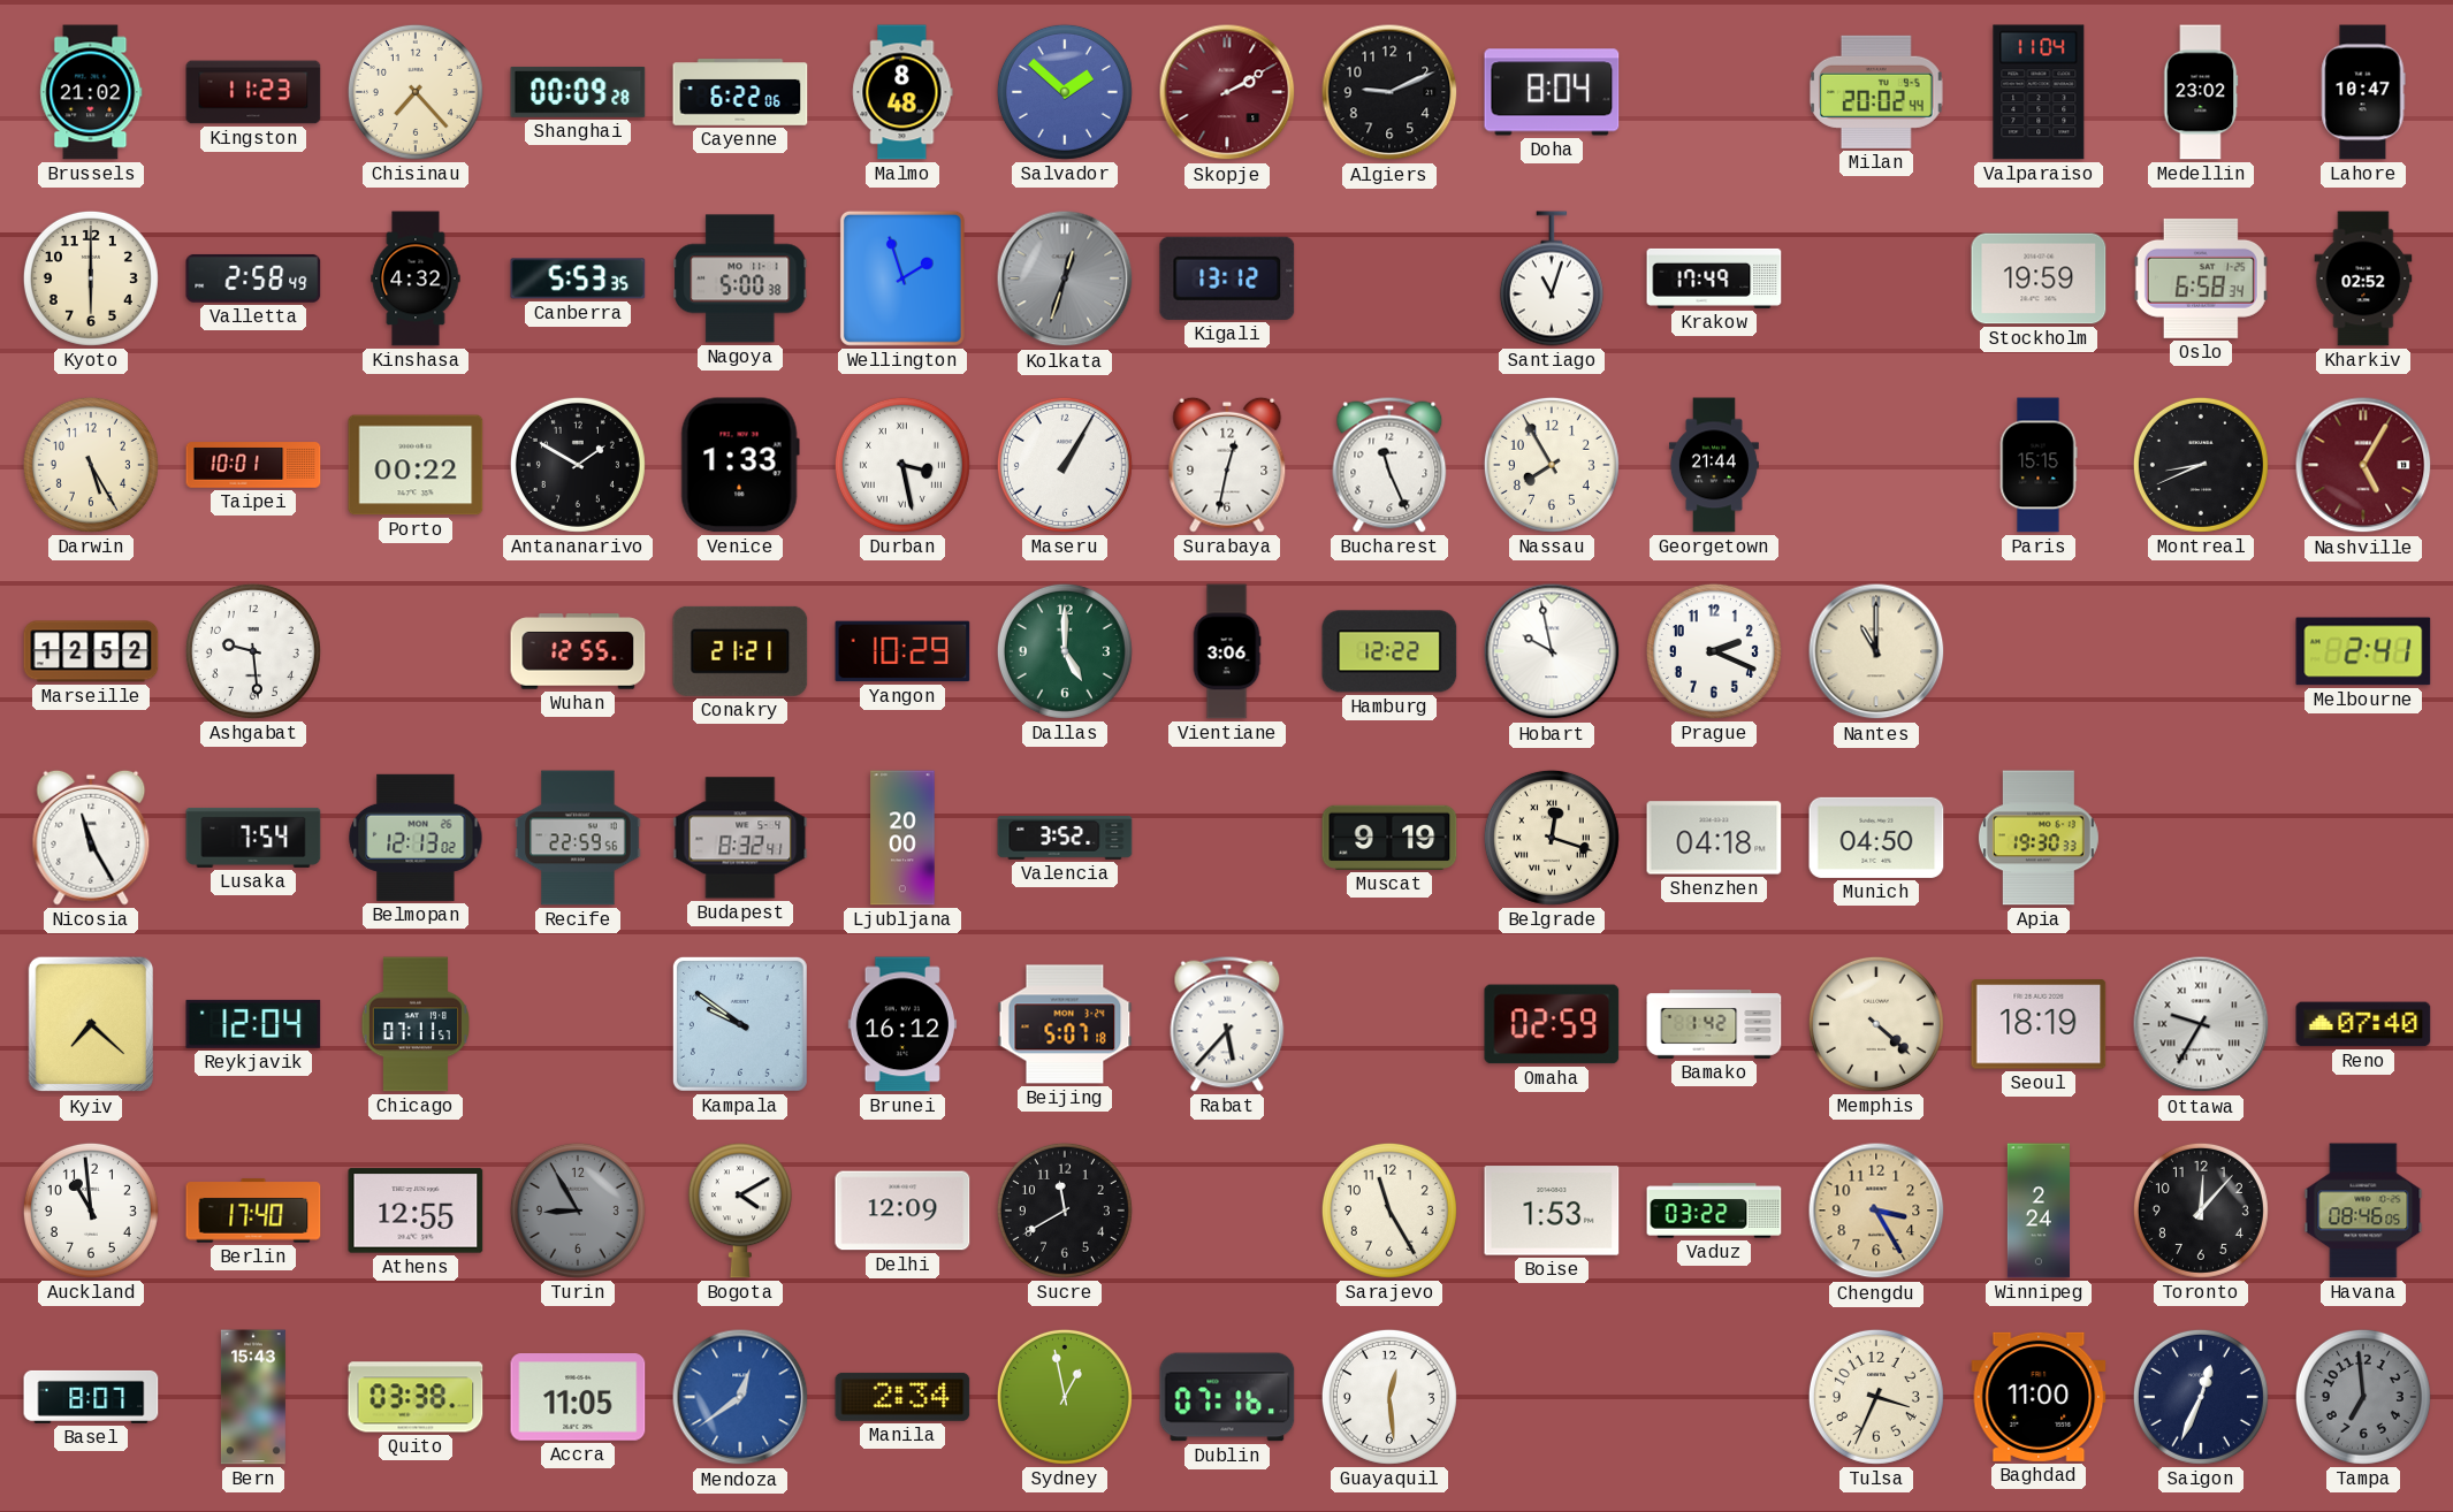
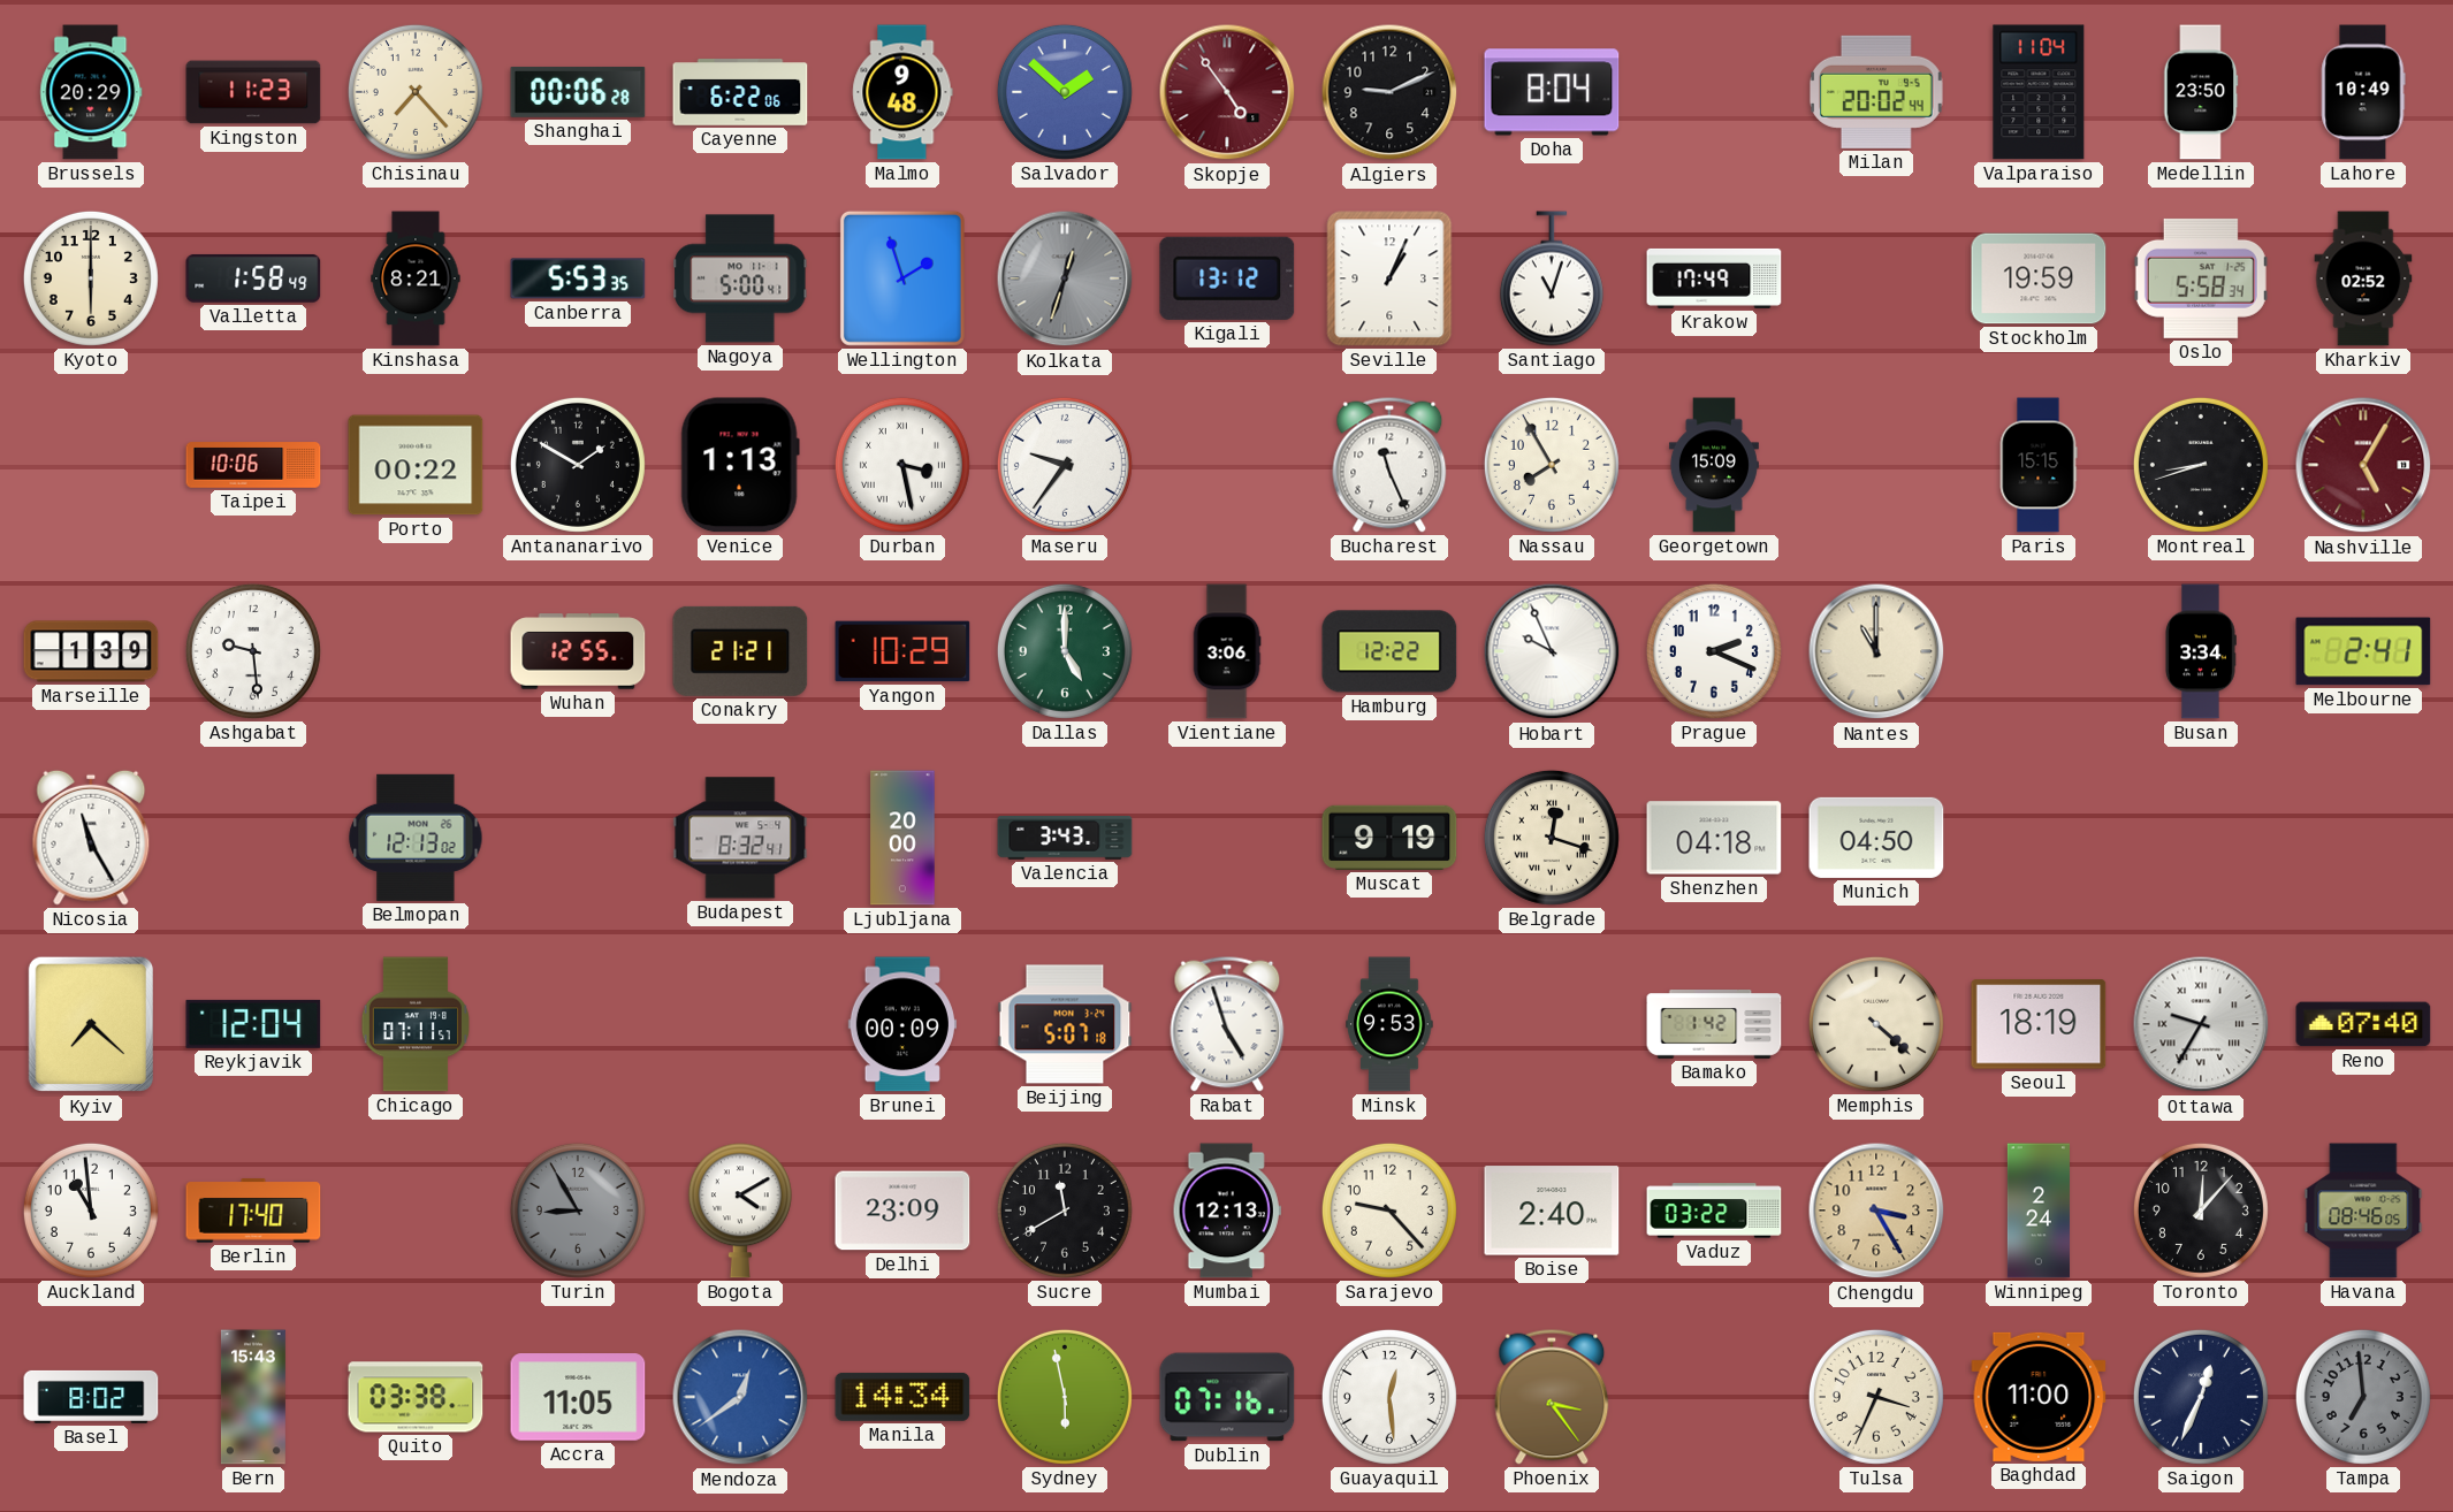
Brussels: 21:02 -> 20:29 (91, 92)
Shanghai: 00:09 -> 00:06 (578, 92)
Malmo: 8:48 -> 9:48 (902, 92)
Skopje: 2:10 -> 4:54 (1227, 92)
Medellin: 23:02 -> 23:50 (2201, 92)
Lahore: 10:47 -> 10:49 (2363, 92)
Valletta: 2:58 -> 1:58 (253, 278)
Kinshasa: 4:32 -> 8:21 (416, 278)
Nagoya: 5:00:38 -> 5:00:41 (740, 278)
Seville: none -> 1:04 (1389, 278)
Oslo: 6:58 -> 5:58 (2201, 278)
Darwin: 5:25 -> none (91, 465)
Taipei: 10:01 -> 10:06 (253, 465)
Venice: 1:33 -> 1:13 (740, 465)
Maseru: 1:05 -> 9:36 (1065, 465)
Surabaya: 12:32 -> none (1227, 465)
Georgetown: 21:44 -> 15:09 (1714, 465)
Montreal: 8:41 -> 8:42 (2201, 465)
Marseille: 12:52 -> 1:39 (91, 651)
Hobart: 9:58 -> 9:56 (1552, 651)
Busan: none -> 3:34 (2201, 651)
Lusaka: 7:54 -> none (253, 838)
Recife: 22:59 -> none (578, 838)
Valencia: 3:52 -> 3:43 (1065, 839)
Apia: 19:30 -> none (2039, 838)
Kampala: 9:51 -> none (740, 1024)
Brunei: 16:12 -> 00:09 (902, 1024)
Rabat: 5:37 -> 4:57 (1227, 1024)
Minsk: none -> 9:53 (1389, 1024)
Omaha: 02:59 -> none (1552, 1024)
Athens: 12:55 -> none (416, 1211)
Delhi: 12:09 -> 23:09 (902, 1211)
Mumbai: none -> 12:13 (1227, 1211)
Sarajevo: 11:25 -> 9:23 (1389, 1211)
Boise: 1:53 -> 2:40 (1552, 1211)
Basel: 8:07 -> 8:02 (91, 1397)
Manila: 2:34 -> 14:34 (902, 1397)
Sydney: 12:58 -> 5:58 (1065, 1397)
Phoenix: none -> 3:24 (1552, 1397)
